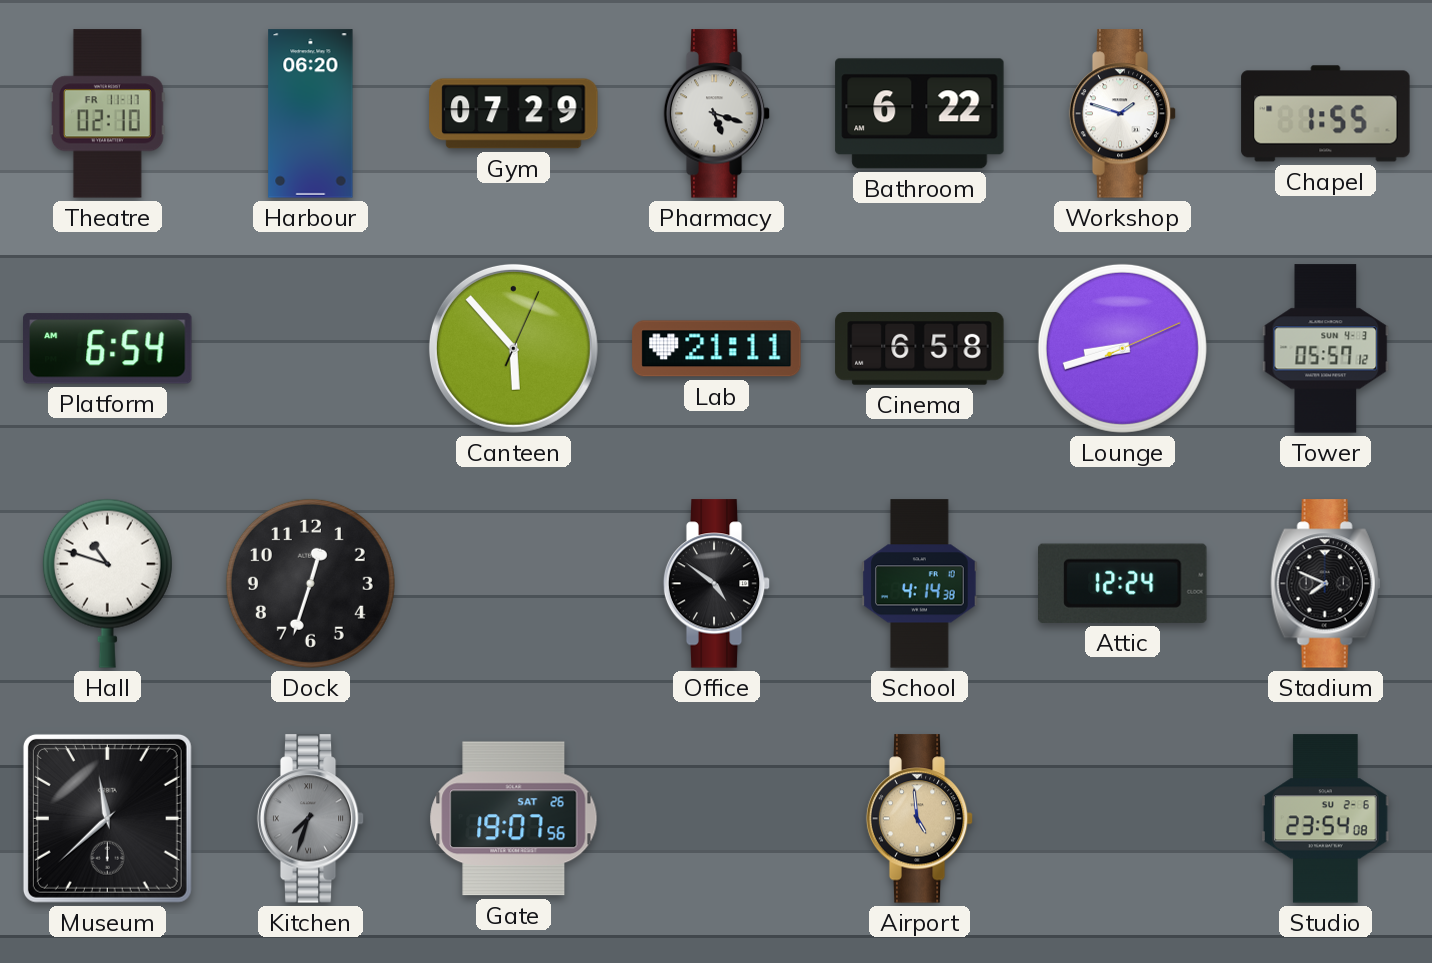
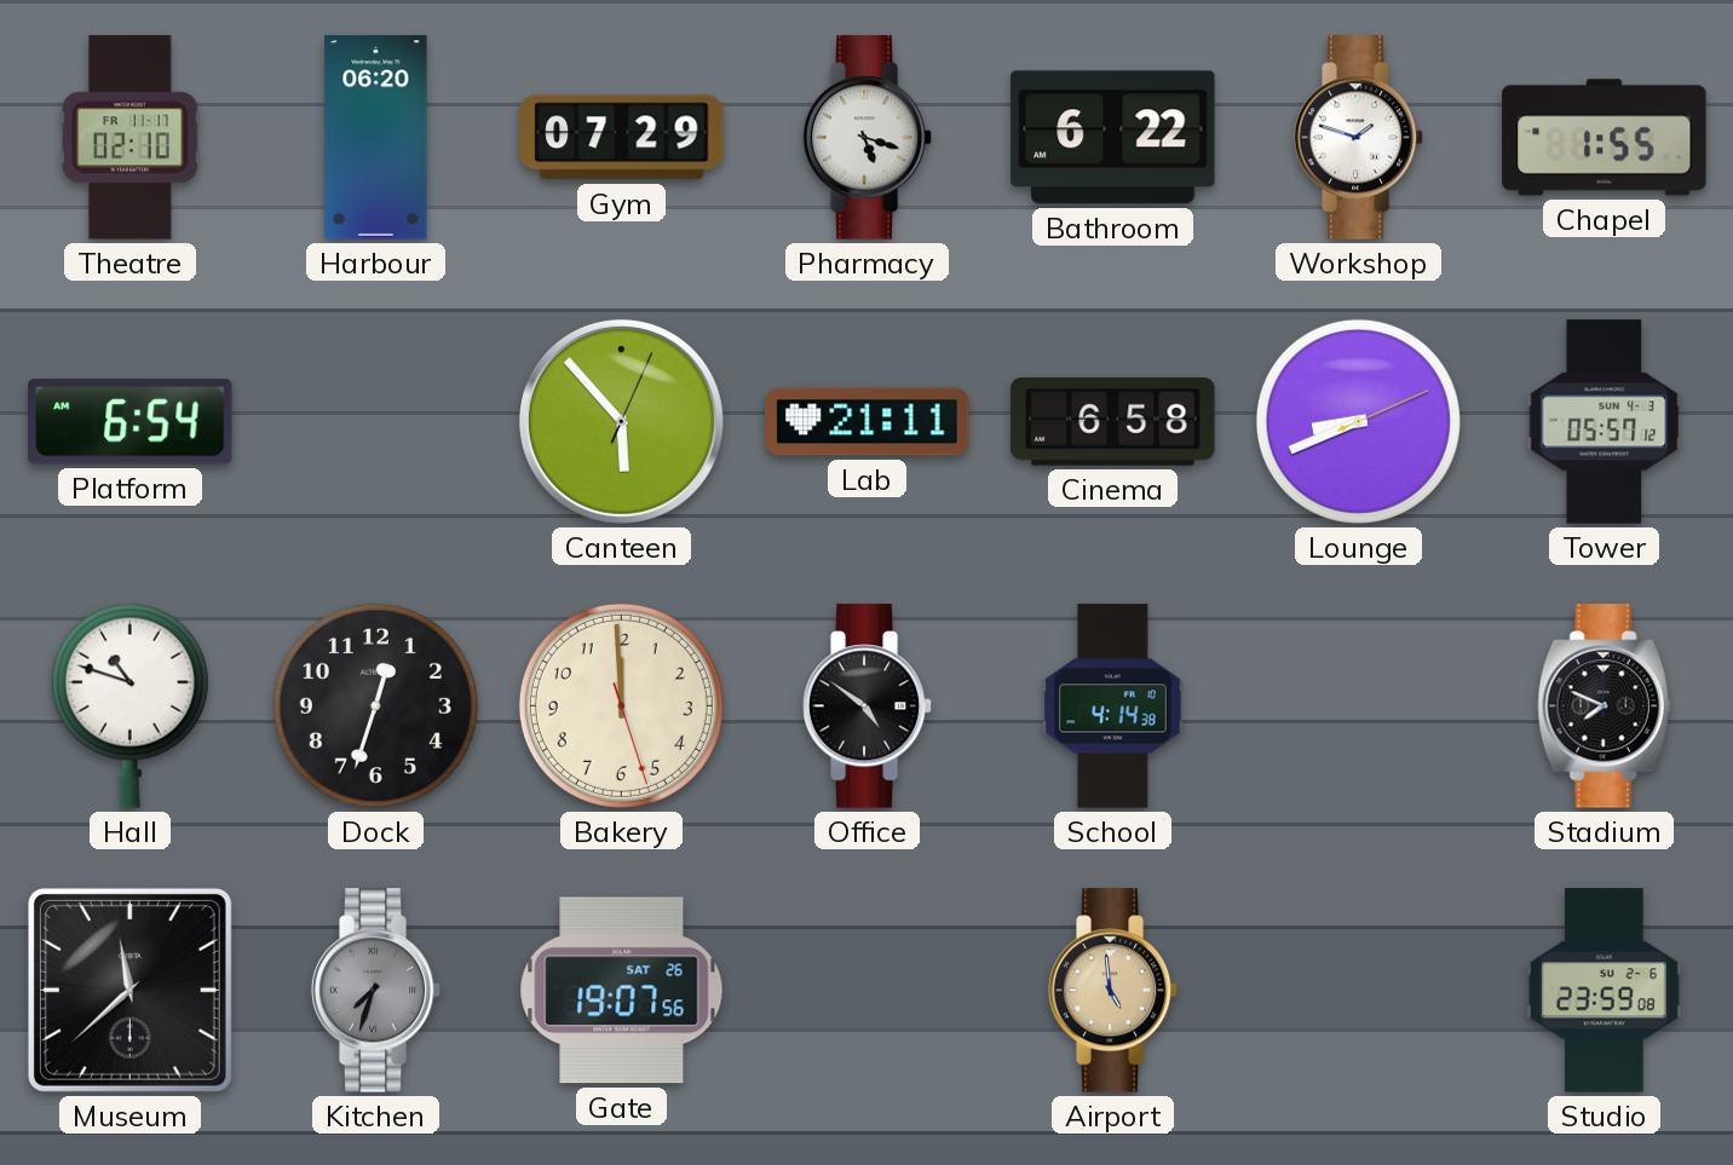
Lounge: 8:42 -> 8:41 (1358, 421)
Bakery: none -> 11:59 (621, 705)
Attic: 12:24 -> none (1123, 583)
Studio: 23:54 -> 23:59 (1605, 991)
